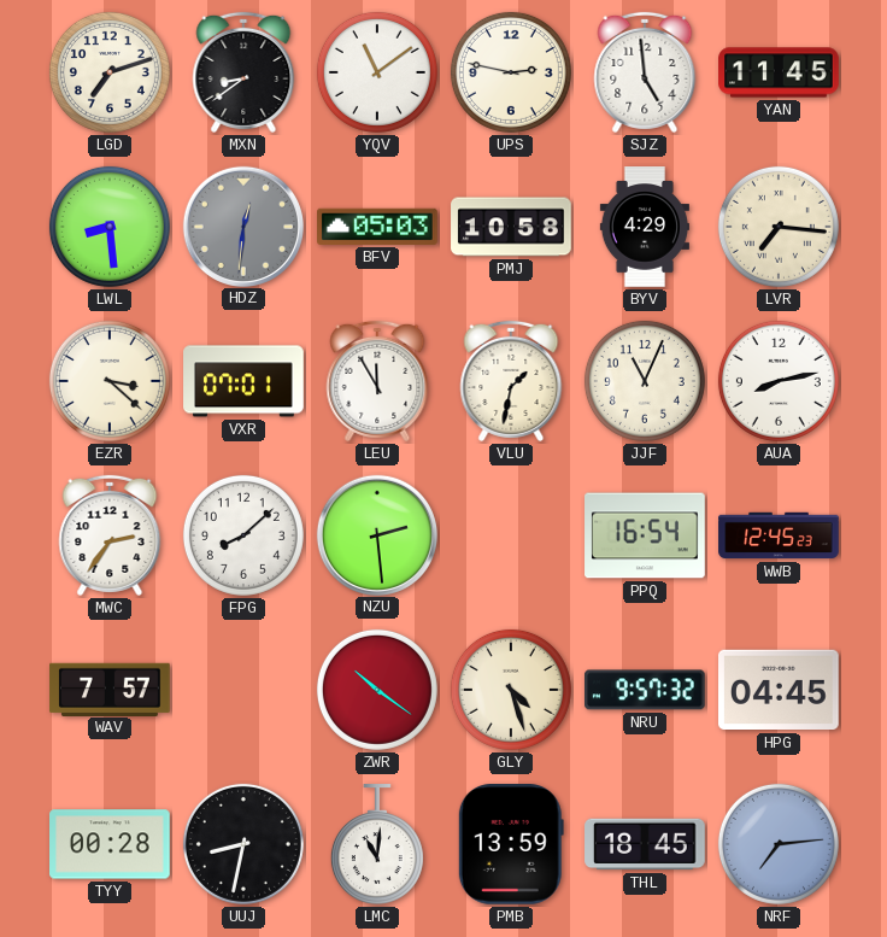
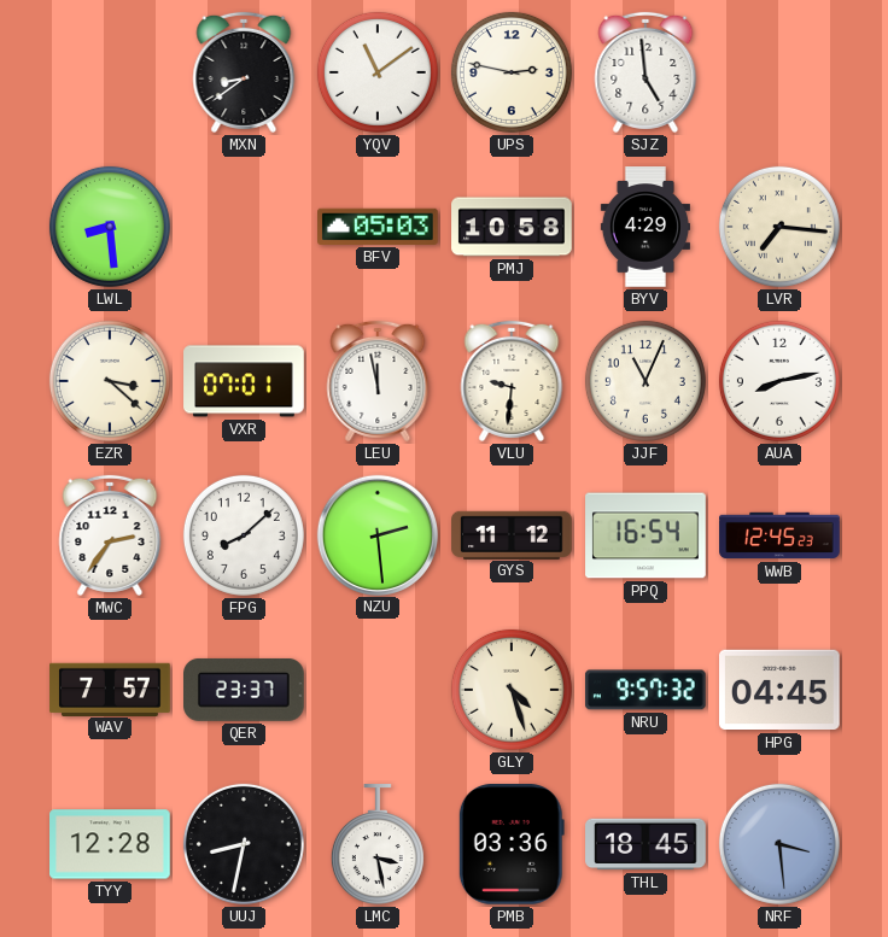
LGD: 7:12 -> none (110, 72)
YAN: 11:45 -> none (779, 72)
HDZ: 12:31 -> none (242, 226)
LEU: 11:55 -> 11:58 (378, 381)
VLU: 1:32 -> 9:31 (512, 381)
GYS: none -> 11:12 (512, 534)
QER: none -> 23:37 (245, 690)
ZWR: 10:21 -> none (377, 690)
TYY: 00:28 -> 12:28 (111, 844)
LMC: 11:01 -> 3:28 (378, 844)
PMB: 13:59 -> 03:36 (512, 845)
NRF: 7:14 -> 3:29 (779, 844)
